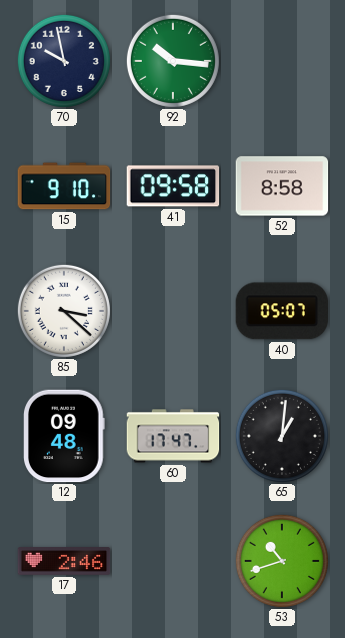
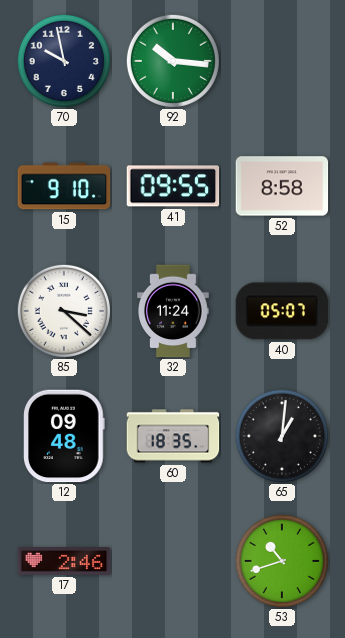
41: 09:58 -> 09:55 (173, 186)
32: none -> 11:24 (174, 311)
60: 17:47 -> 18:35 (173, 436)
